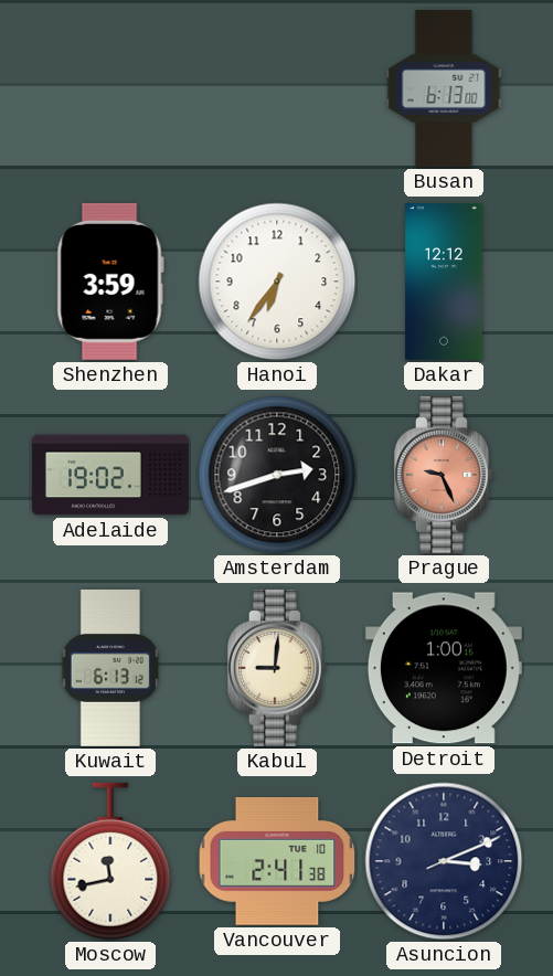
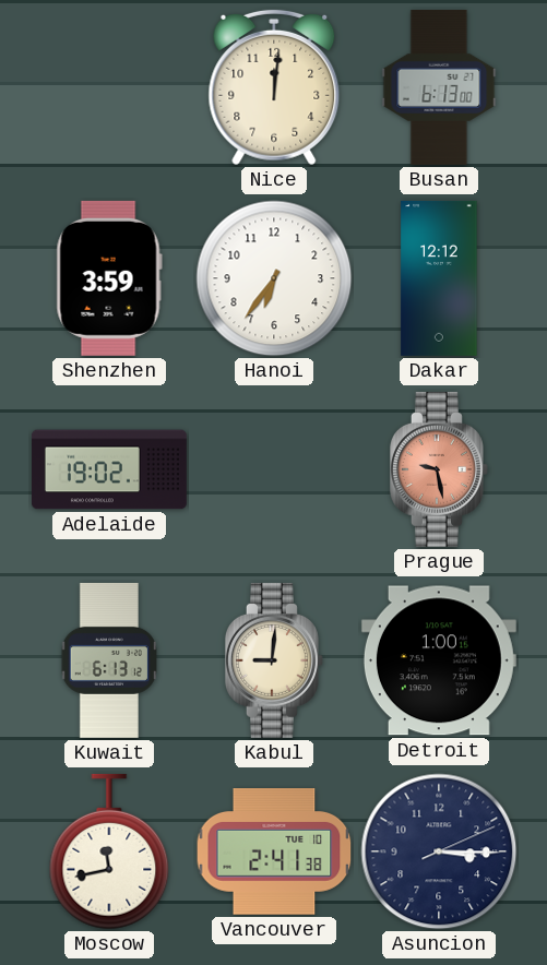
Nice: none -> 12:01 (274, 87)
Amsterdam: 2:42 -> none (277, 475)
Prague: 9:26 -> 9:28 (439, 469)
Asuncion: 3:11 -> 3:15 (439, 851)
